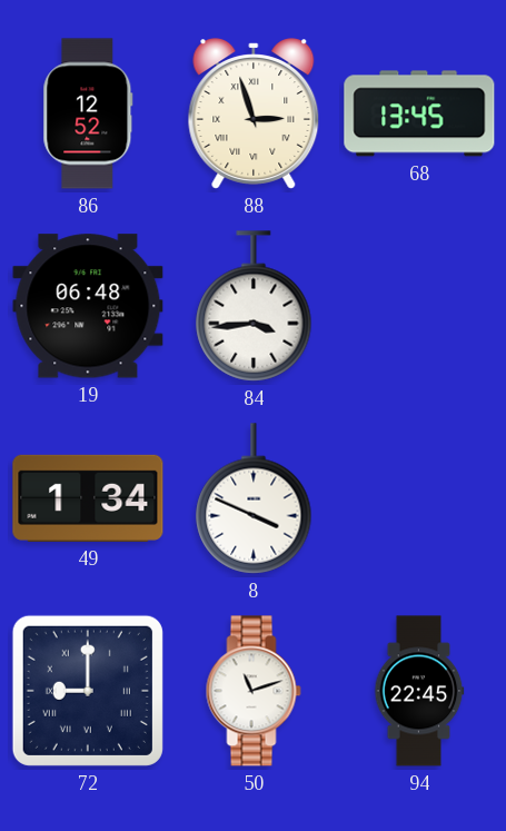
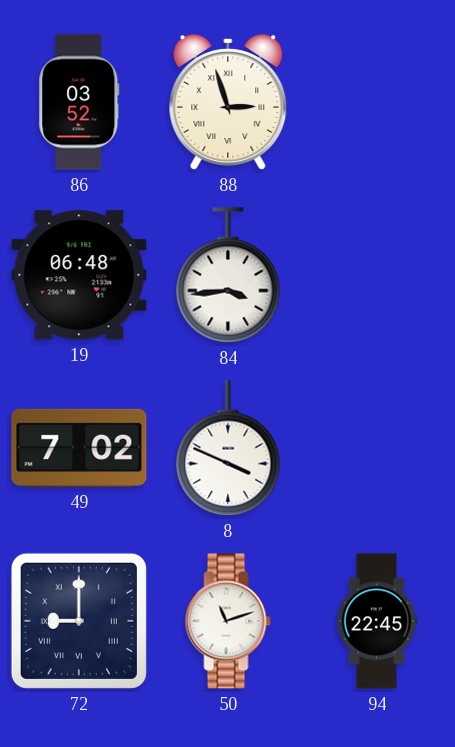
86: 12:52 -> 03:52 (79, 102)
68: 13:45 -> none (419, 113)
49: 1:34 -> 7:02 (79, 448)
